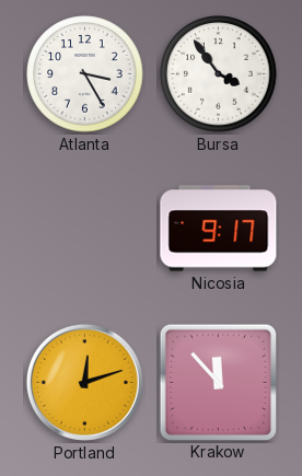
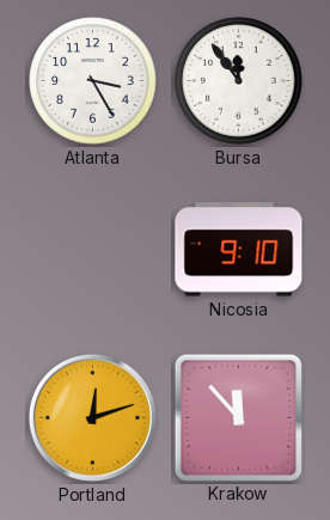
Bursa: 3:54 -> 11:54 (239, 81)
Nicosia: 9:17 -> 9:10 (239, 250)
